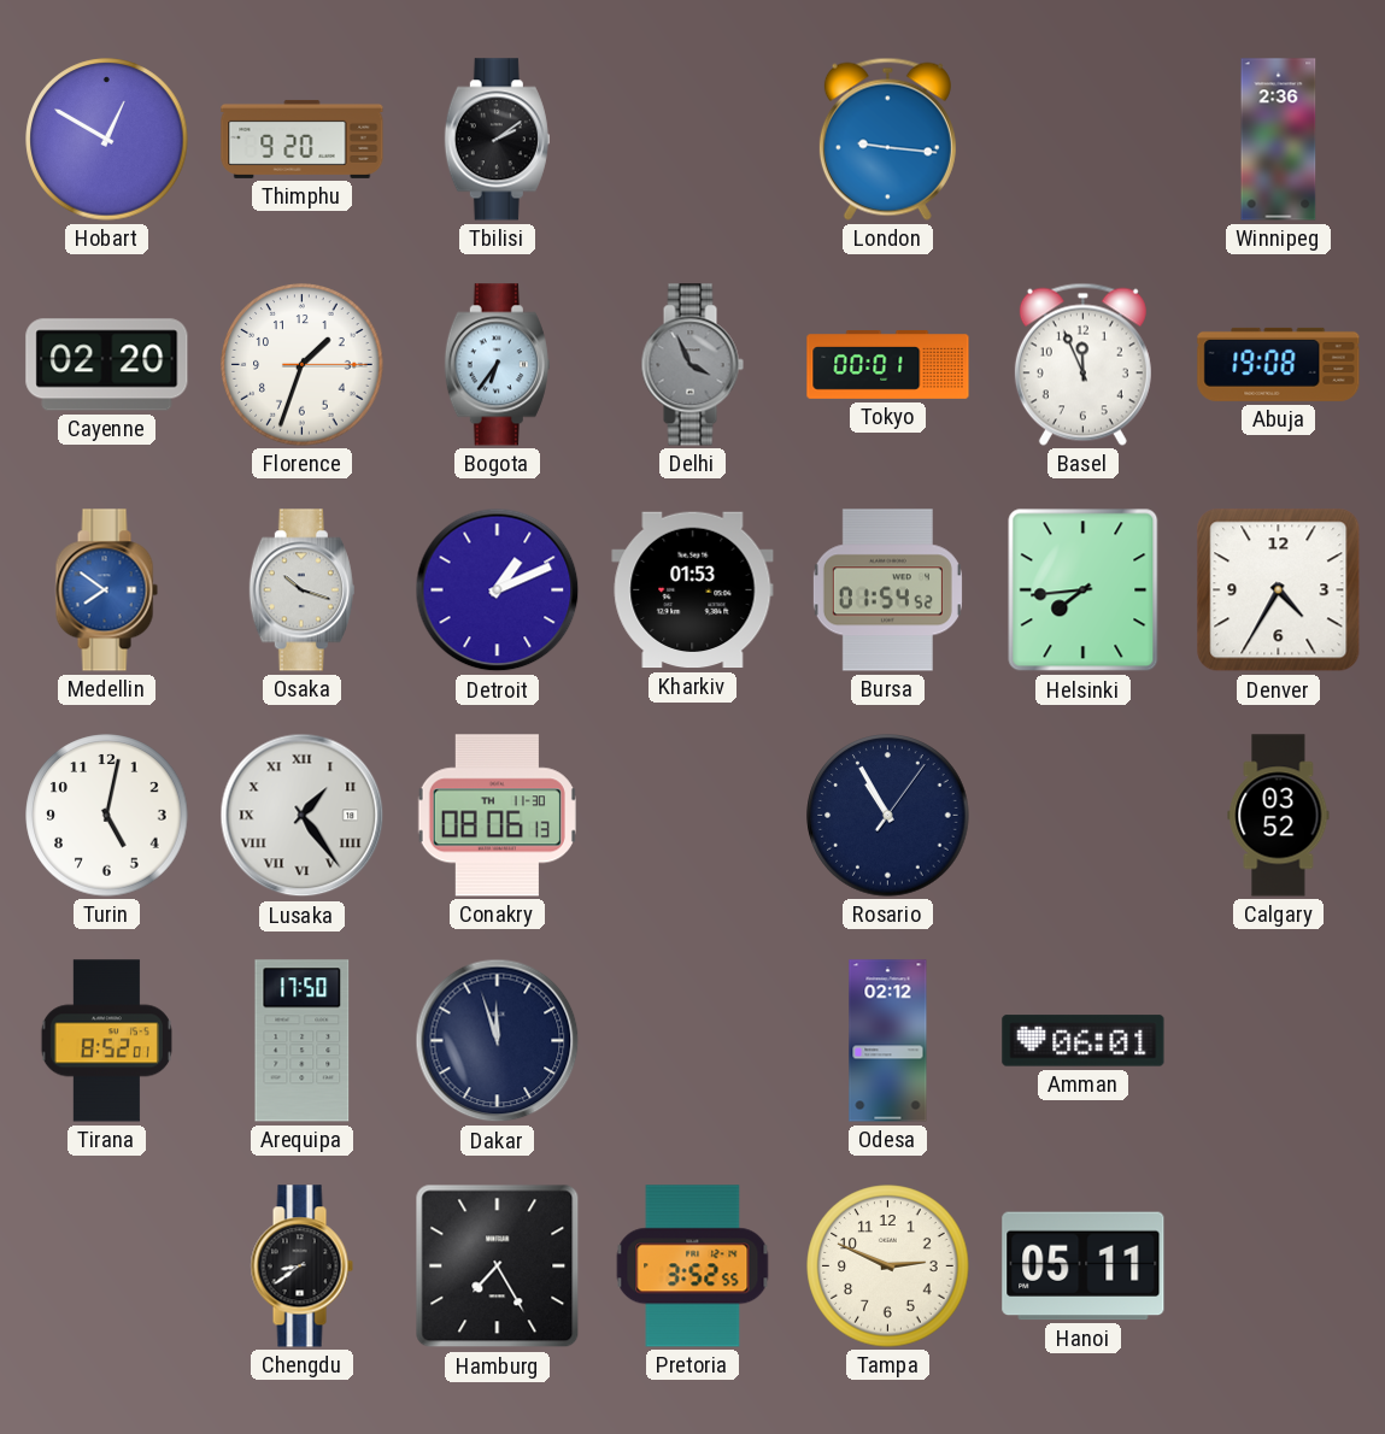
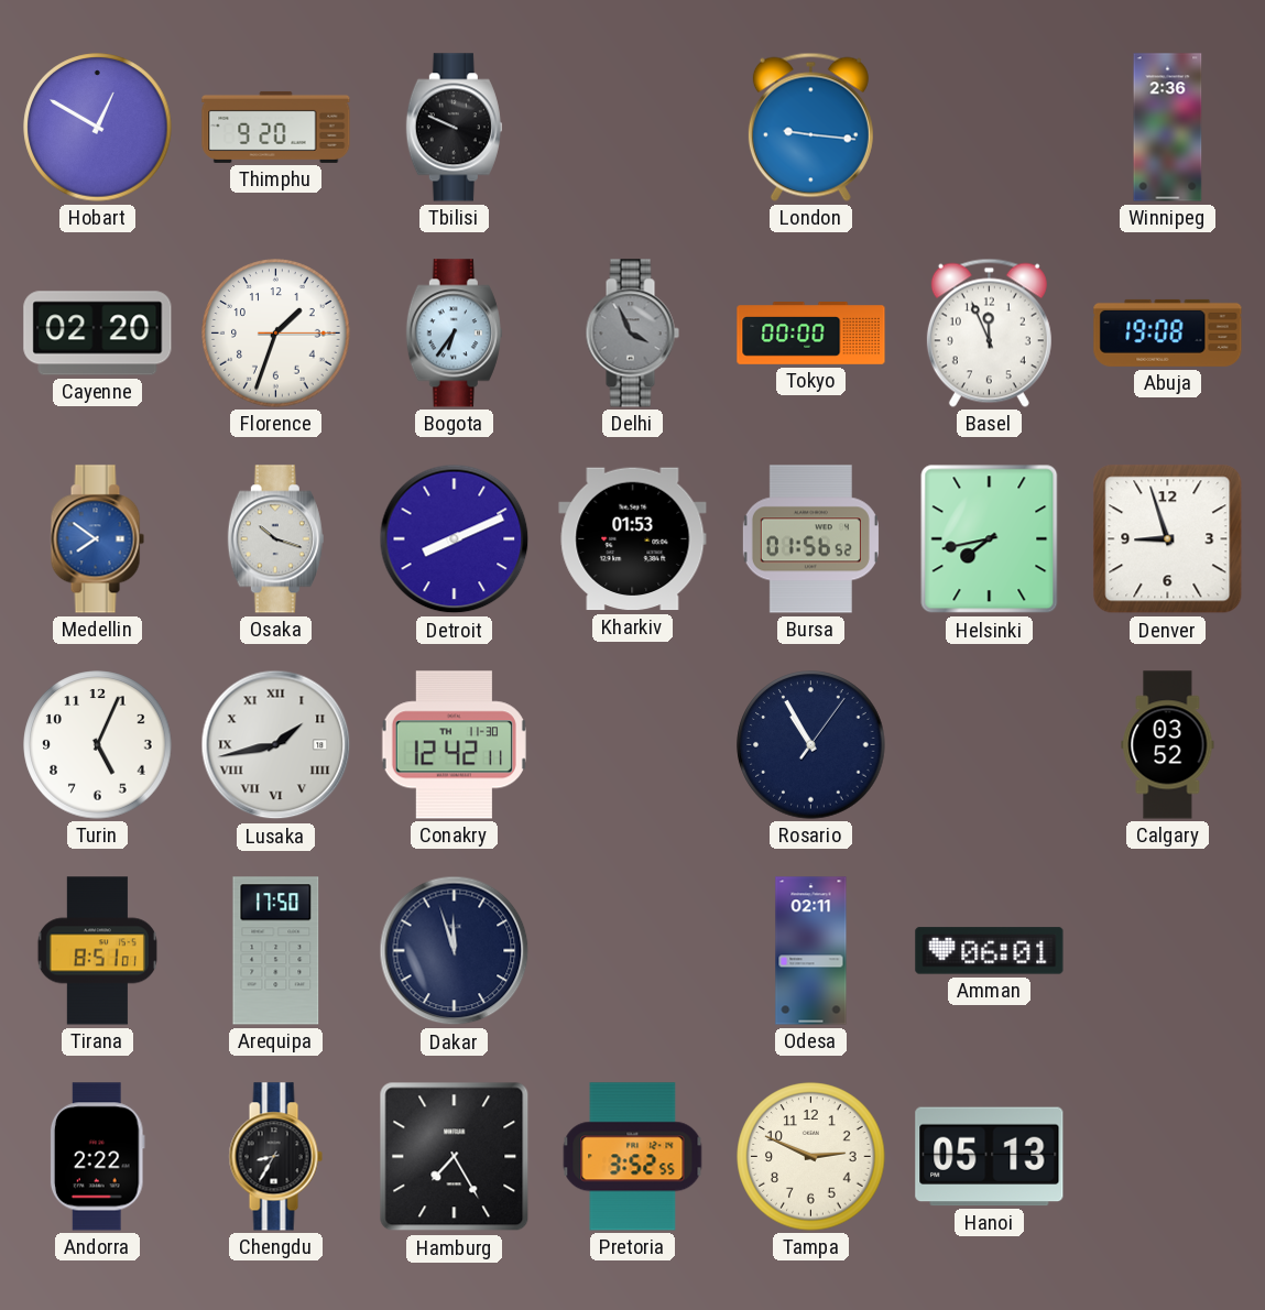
Tbilisi: 2:09 -> 9:49 (454, 128)
Tokyo: 00:01 -> 00:00 (811, 334)
Detroit: 1:11 -> 8:11 (455, 539)
Bursa: 01:54 -> 01:56 (810, 539)
Helsinki: 7:44 -> 7:43 (990, 539)
Denver: 4:35 -> 8:57 (1168, 539)
Turin: 5:02 -> 5:04 (98, 745)
Lusaka: 1:24 -> 1:43 (276, 745)
Conakry: 08:06 -> 12:42 (454, 745)
Tirana: 8:52 -> 8:51 (97, 951)
Odesa: 02:12 -> 02:11 (811, 951)
Andorra: none -> 2:22 (97, 1157)
Chengdu: 8:39 -> 8:35 (275, 1157)
Hanoi: 05:11 -> 05:13 (990, 1157)
